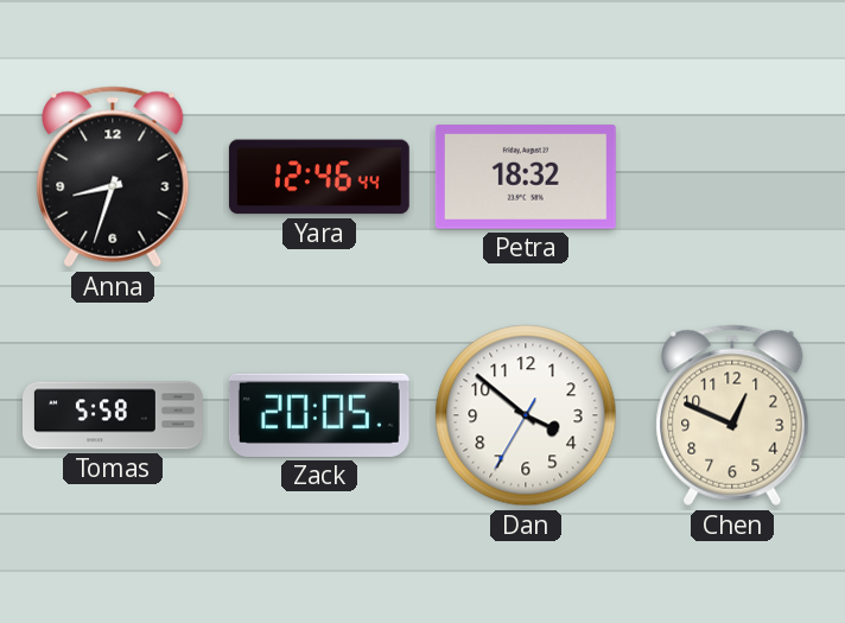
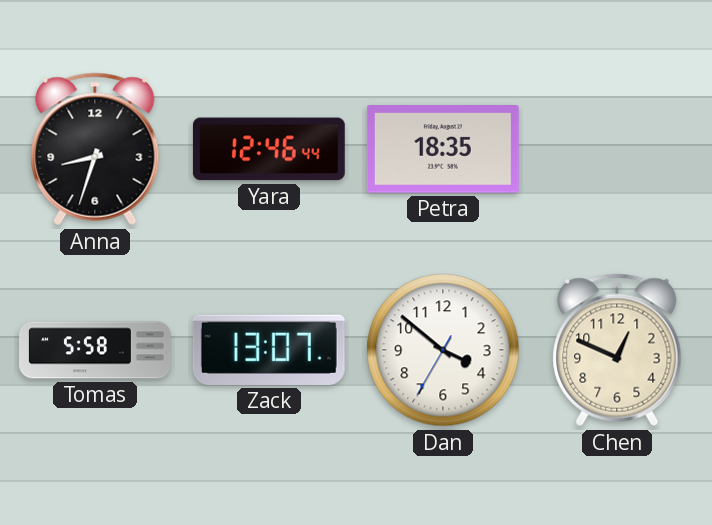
Petra: 18:32 -> 18:35 (443, 150)
Zack: 20:05 -> 13:07 (269, 350)
